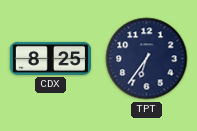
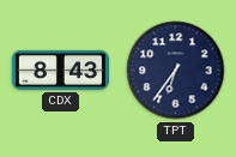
CDX: 8:25 -> 8:43 (60, 70)
